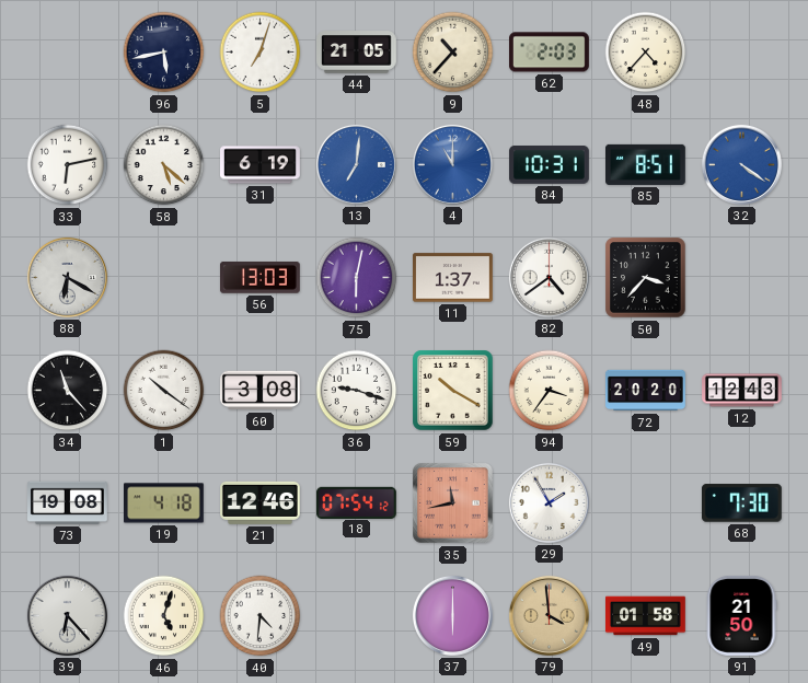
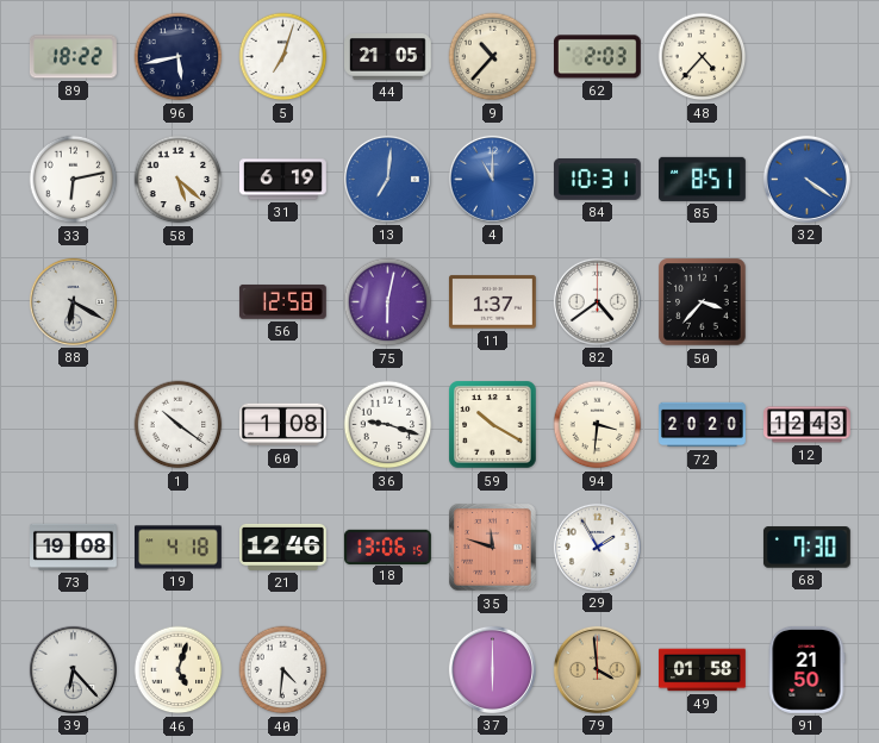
89: none -> 18:22 (73, 57)
56: 13:03 -> 12:58 (282, 302)
34: 11:23 -> none (68, 391)
60: 3:08 -> 1:08 (282, 425)
94: 3:36 -> 3:31 (598, 425)
18: 07:54 -> 13:06 (388, 547)
35: 11:43 -> 11:48 (493, 548)
